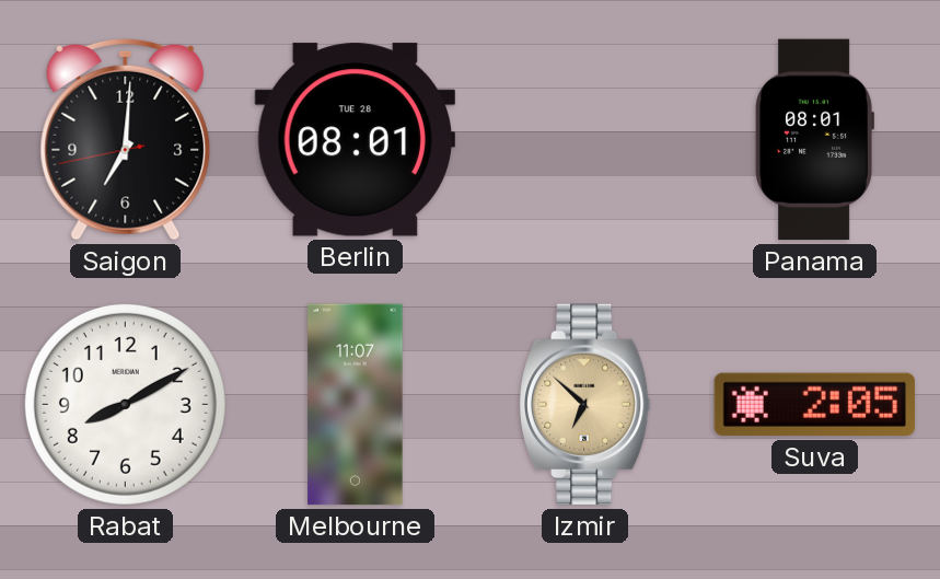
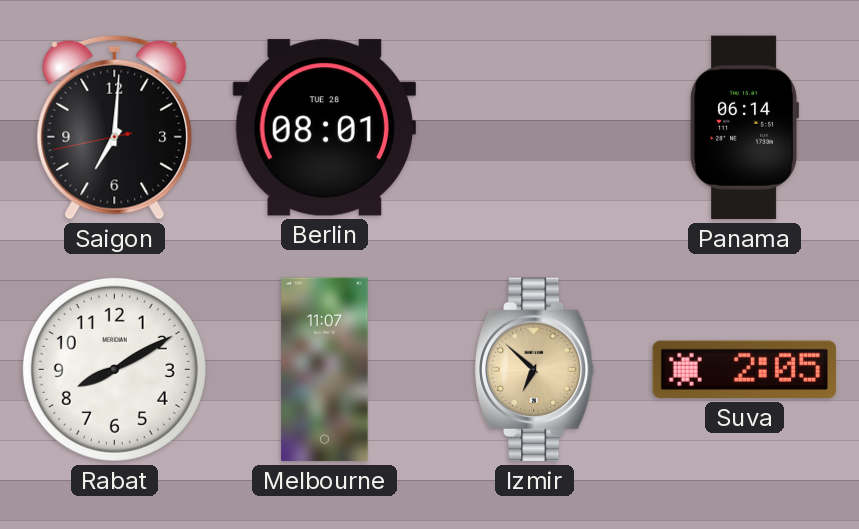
Panama: 08:01 -> 06:14 (744, 128)
